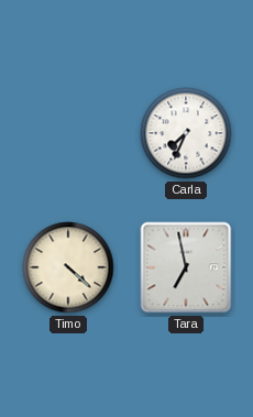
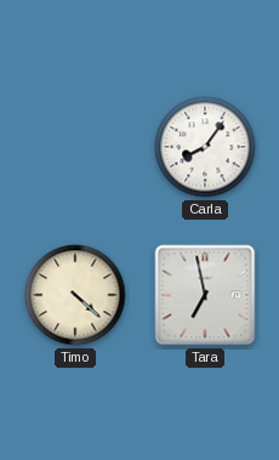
Carla: 7:34 -> 8:06 (205, 147)
